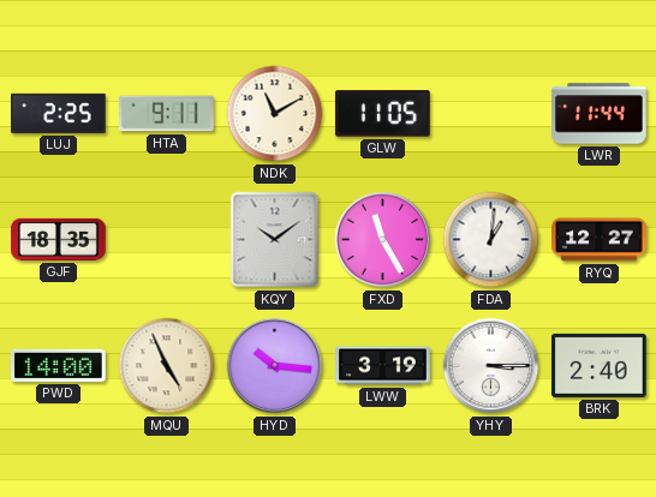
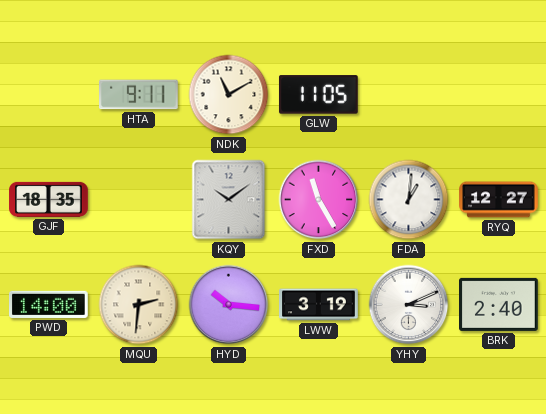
LUJ: 2:25 -> none (59, 113)
LWR: 11:44 -> none (600, 114)
MQU: 4:56 -> 2:31 (139, 305)
YHY: 3:15 -> 3:11 (409, 305)
